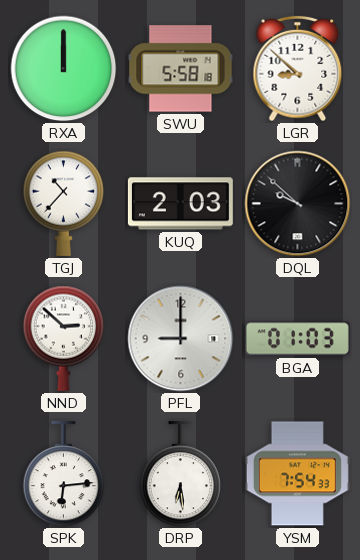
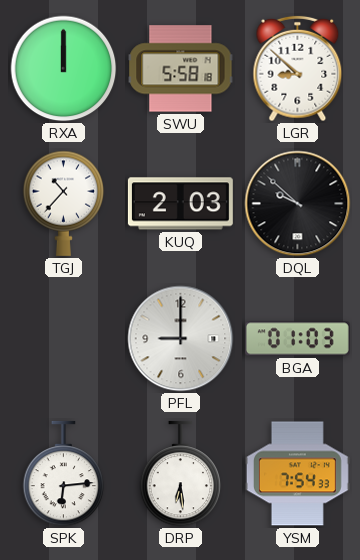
NND: 2:52 -> none (64, 338)
